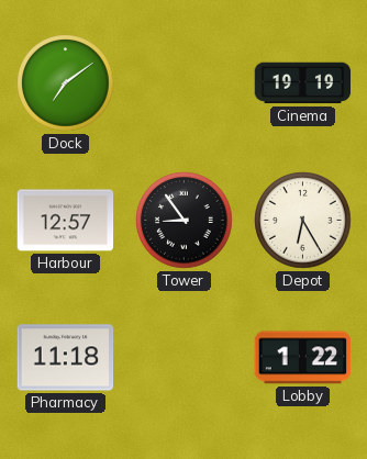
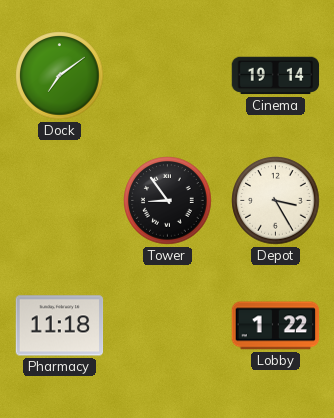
Cinema: 19:19 -> 19:14 (276, 76)
Harbour: 12:57 -> none (66, 221)
Depot: 6:25 -> 3:25 (276, 201)
